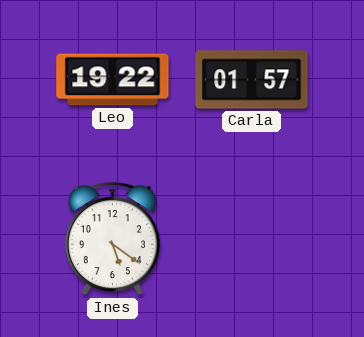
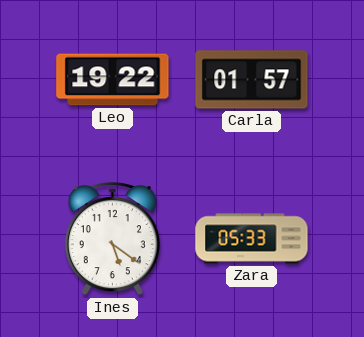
Zara: none -> 05:33 (252, 239)
